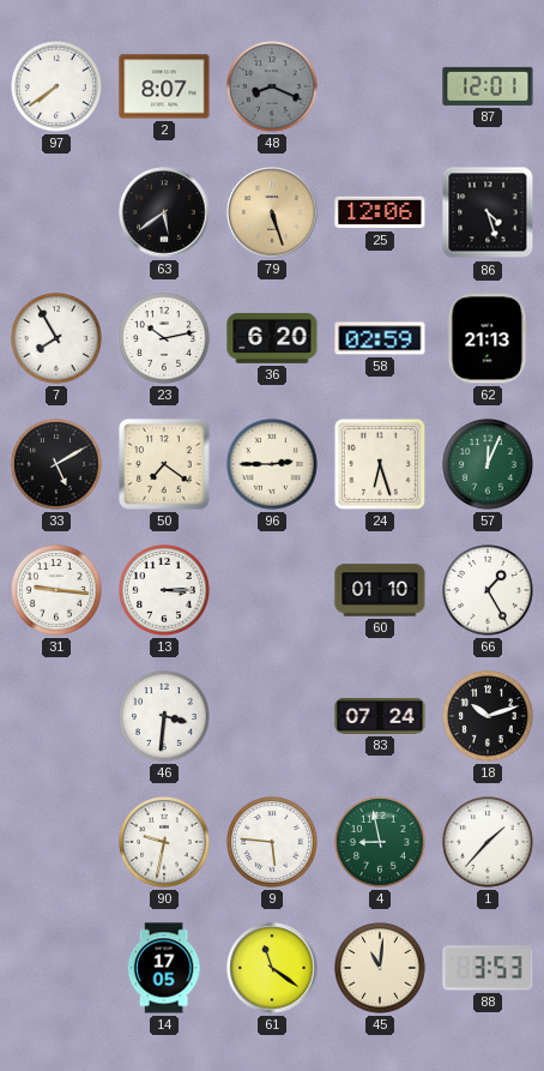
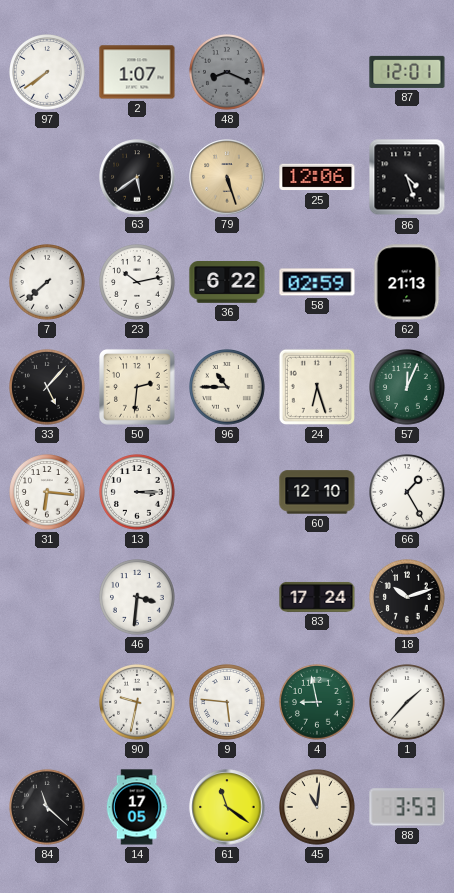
2: 8:07 -> 1:07 (137, 72)
7: 7:55 -> 7:38 (48, 283)
36: 6:20 -> 6:22 (227, 283)
33: 5:10 -> 5:07 (48, 388)
50: 7:21 -> 2:31 (137, 387)
96: 2:45 -> 10:45 (228, 388)
31: 9:16 -> 6:16 (48, 493)
60: 01:10 -> 12:10 (317, 492)
83: 07:24 -> 17:24 (317, 597)
84: none -> 11:22 (48, 808)
